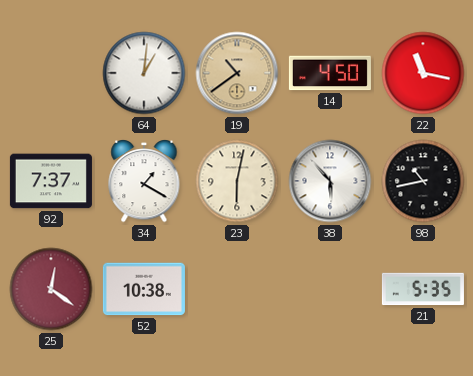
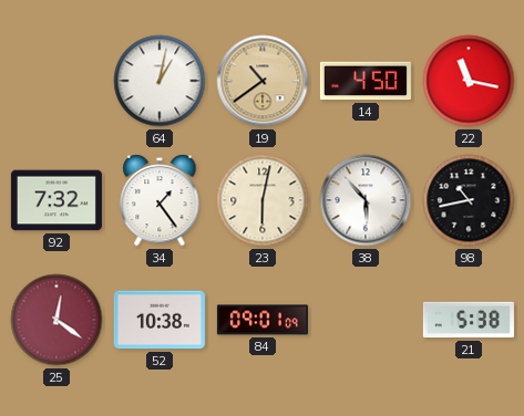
64: 1:01 -> 1:02 (160, 81)
92: 7:37 -> 7:32 (56, 200)
34: 1:20 -> 1:24 (160, 201)
84: none -> 09:01 (263, 320)
21: 5:35 -> 5:38 (469, 320)
